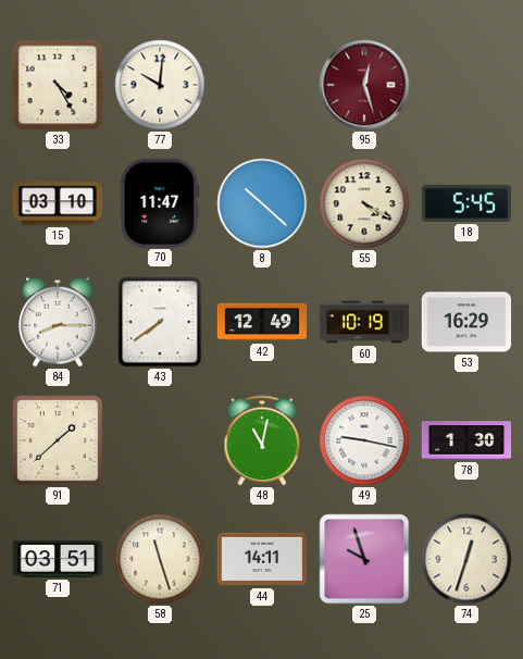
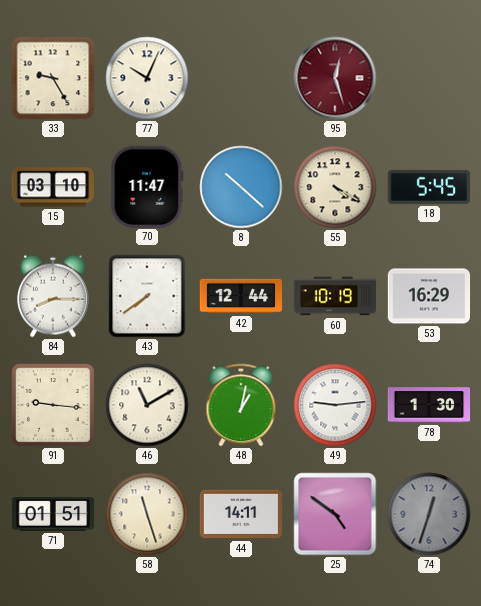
33: 4:25 -> 9:25 (53, 78)
77: 10:01 -> 10:04 (147, 78)
42: 12:49 -> 12:44 (241, 296)
91: 1:38 -> 9:16 (53, 405)
46: none -> 11:10 (147, 405)
48: 11:02 -> 1:02 (241, 405)
49: 9:17 -> 9:14 (335, 405)
71: 03:51 -> 01:51 (53, 515)
25: 9:57 -> 4:51 (335, 514)
74 dial: cream -> grey (429, 514)
